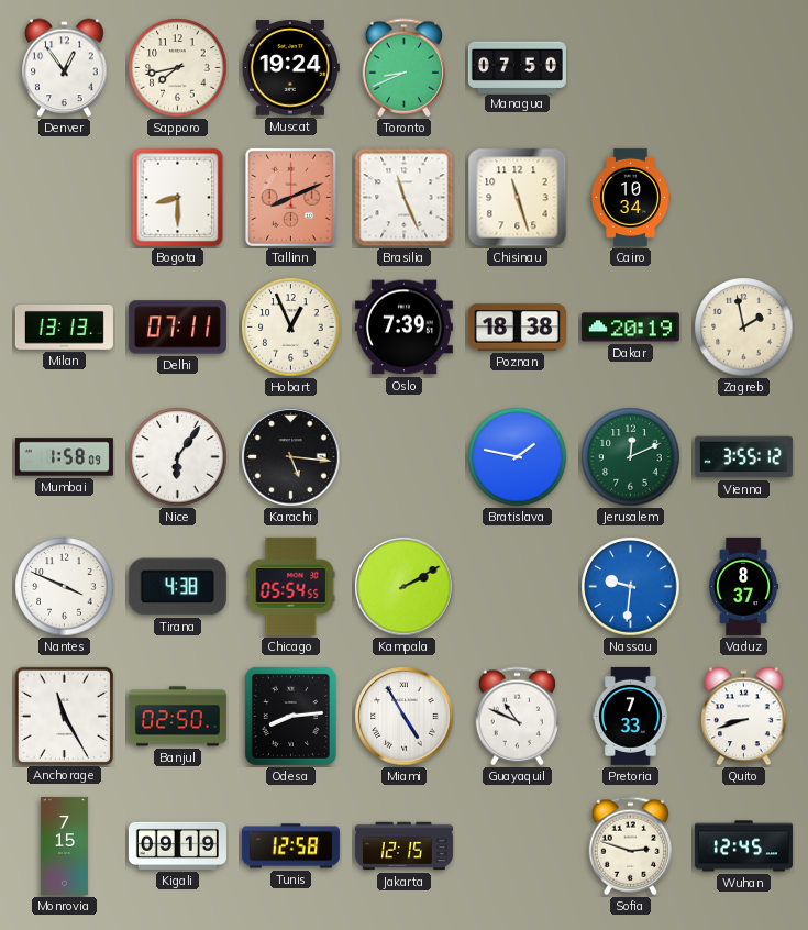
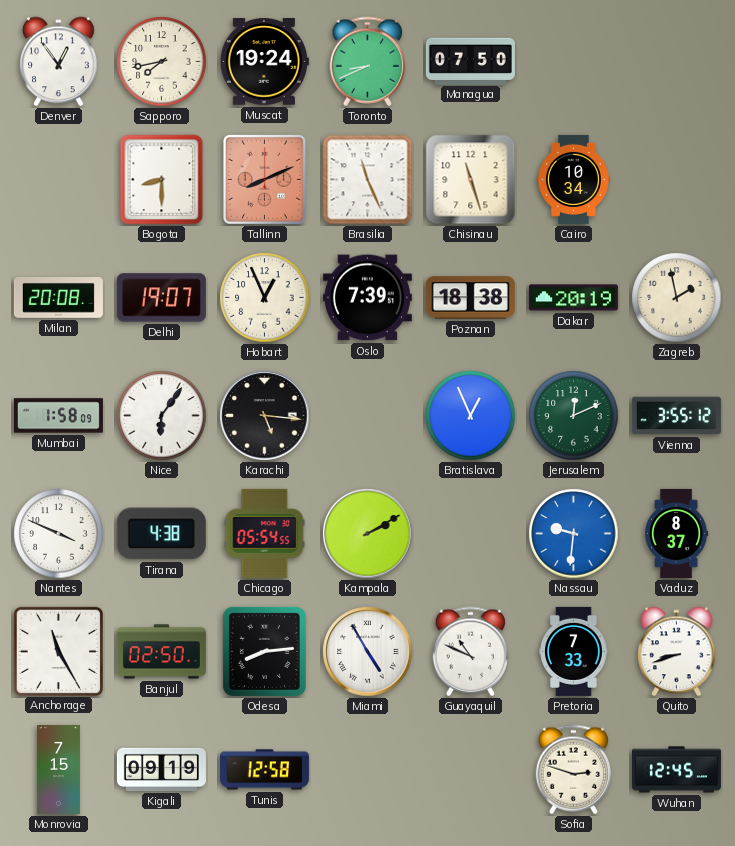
Milan: 13:13 -> 20:08 (58, 298)
Delhi: 07:11 -> 19:07 (161, 298)
Bratislava: 1:47 -> 12:56 (471, 416)
Jakarta: 12:15 -> none (403, 846)
